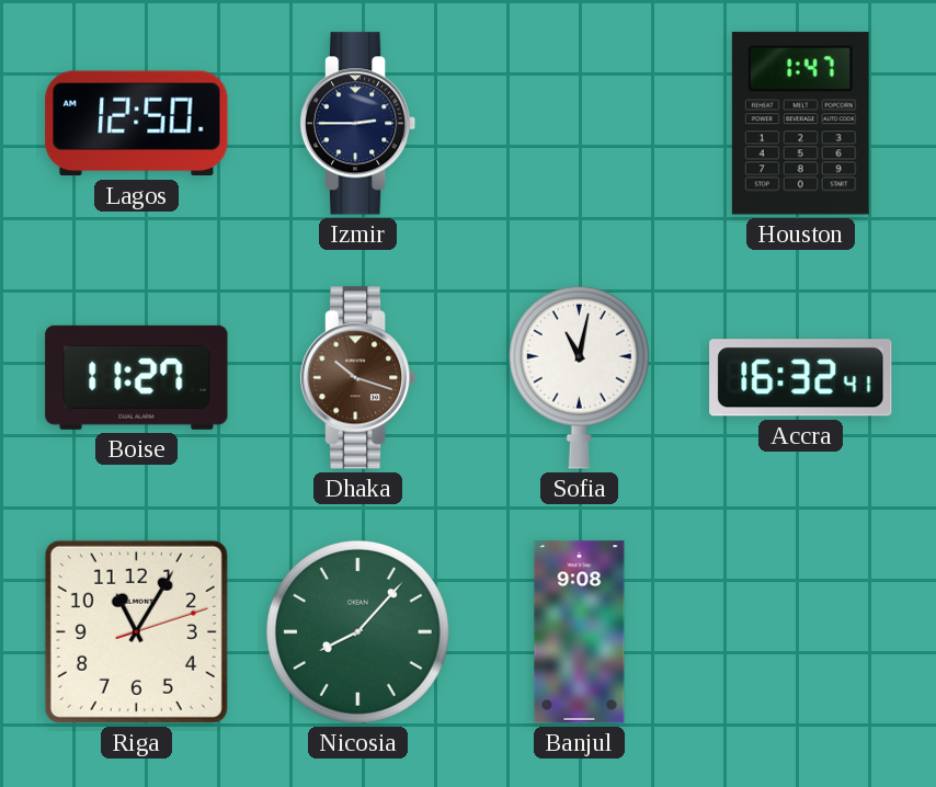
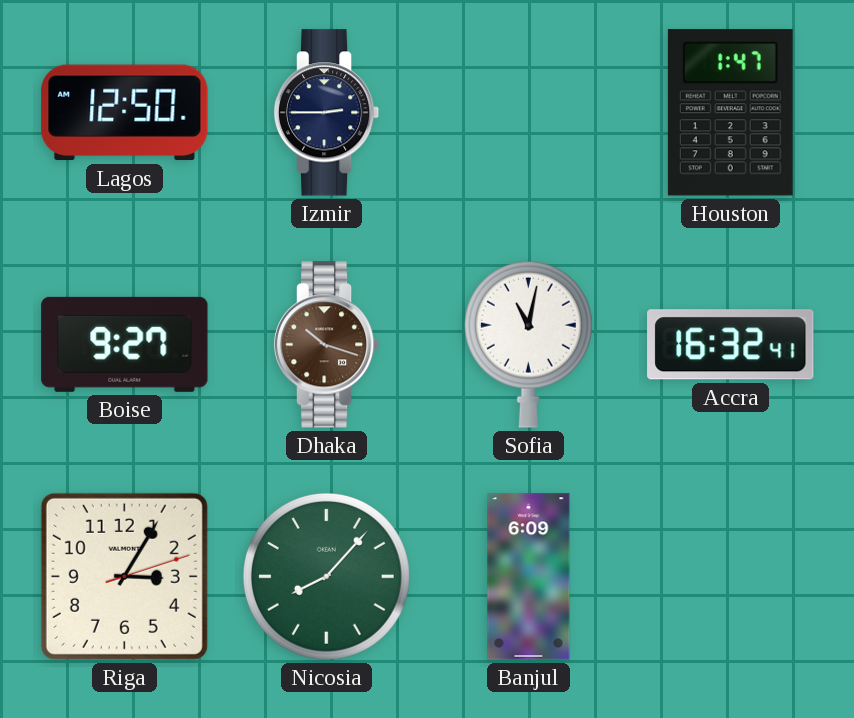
Boise: 11:27 -> 9:27 (125, 344)
Riga: 11:05 -> 3:05 (124, 576)
Banjul: 9:08 -> 6:09 (529, 577)
